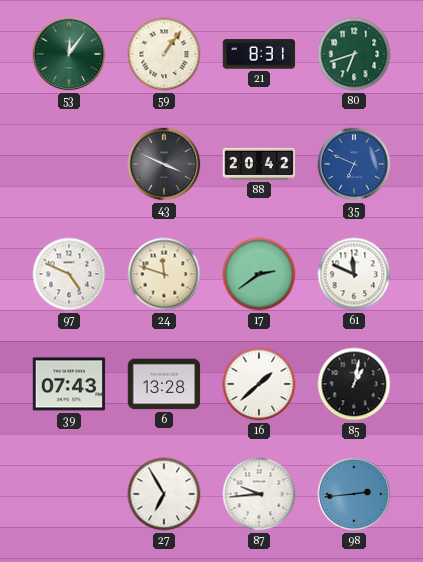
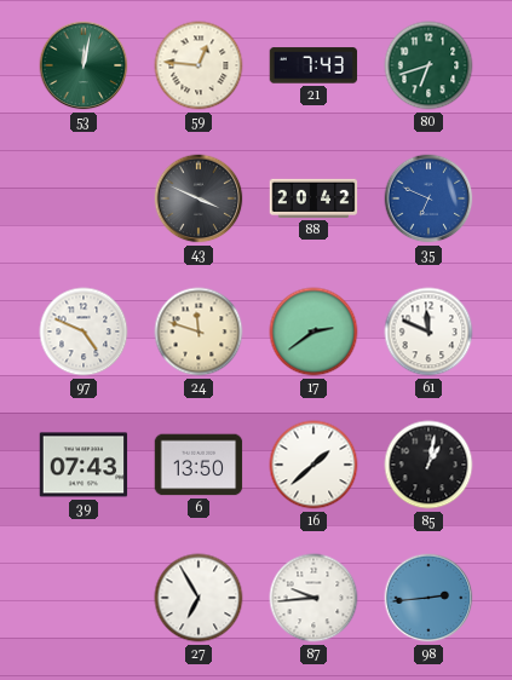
53: 12:06 -> 12:02 (84, 65)
59: 1:06 -> 12:46 (199, 65)
21: 8:31 -> 7:43 (313, 65)
6: 13:28 -> 13:50 (199, 465)
